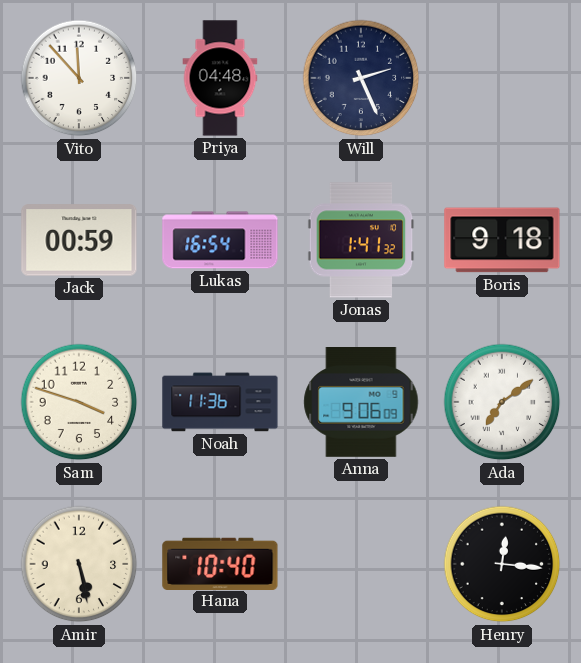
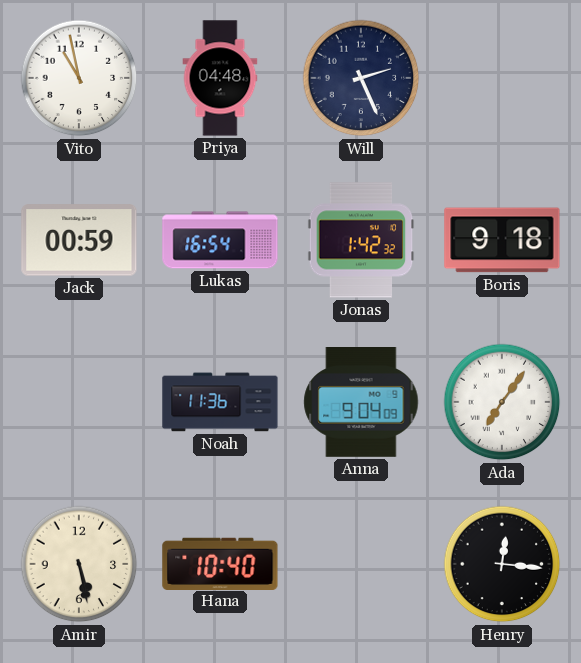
Vito: 11:53 -> 10:58 (79, 78)
Jonas: 1:41 -> 1:42 (361, 240)
Sam: 3:48 -> none (79, 402)
Anna: 9:06 -> 9:04 (361, 403)
Ada: 7:09 -> 7:06 (502, 402)
